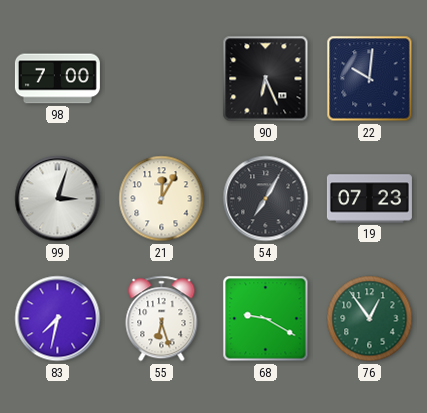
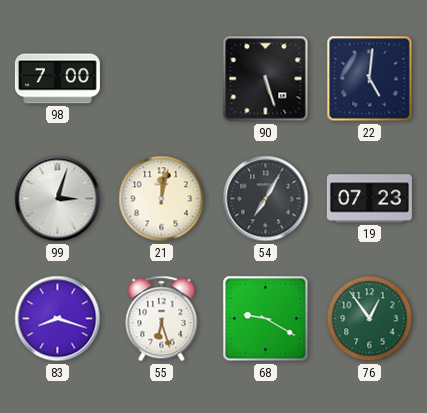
90: 6:26 -> 5:27 (266, 79)
22: 10:01 -> 5:01 (370, 79)
21: 12:05 -> 12:02 (162, 199)
83: 7:32 -> 8:18 (58, 319)
